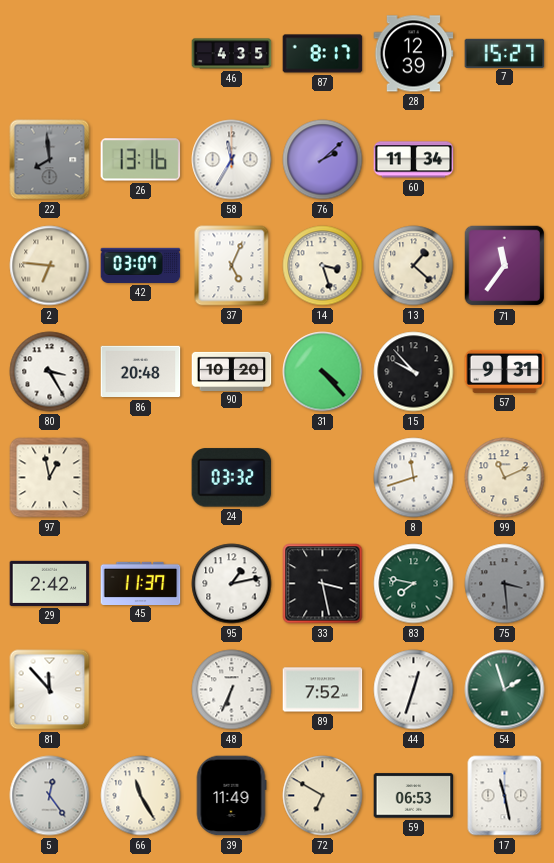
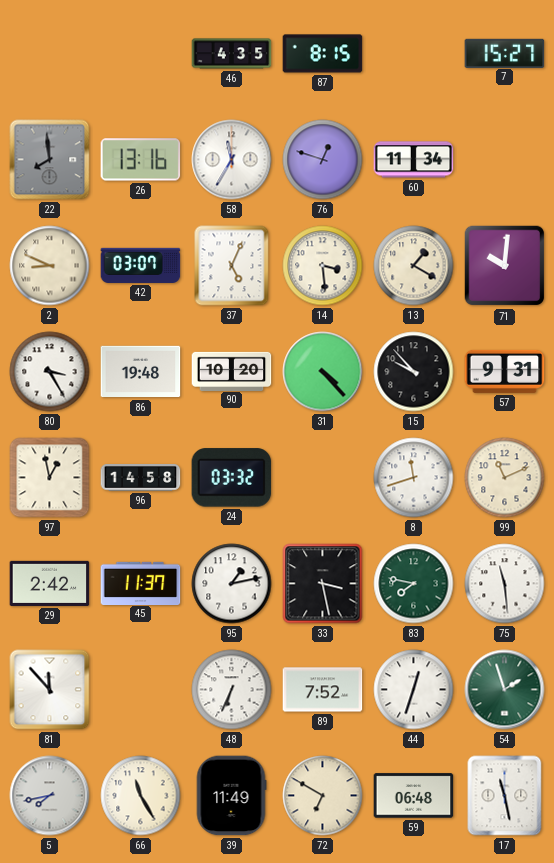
87: 8:17 -> 8:15 (323, 54)
28: 12:39 -> none (414, 54)
76: 2:08 -> 12:48 (323, 160)
2: 6:46 -> 8:49 (50, 266)
14: 3:27 -> 3:29 (323, 266)
13: 1:22 -> 1:20 (414, 266)
71: 11:36 -> 10:01 (505, 266)
86: 20:48 -> 19:48 (141, 372)
96: none -> 14:58 (141, 478)
75: 3:29 -> 11:29 (505, 584)
75 dial: grey -> white (505, 584)
5: 12:24 -> 7:43 (50, 796)
59: 06:53 -> 06:48 (414, 796)
